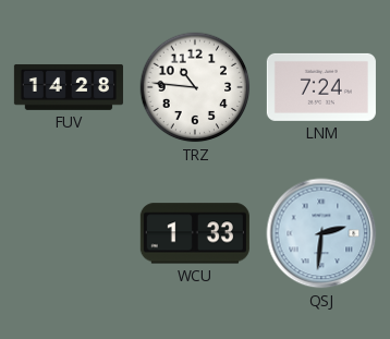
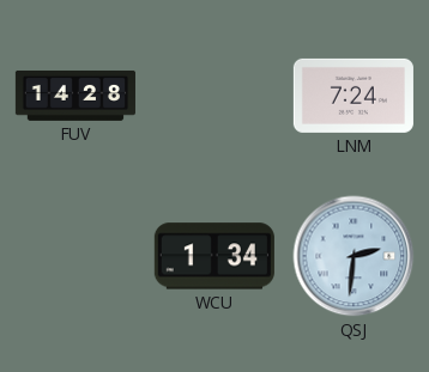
TRZ: 10:46 -> none (195, 87)
WCU: 1:33 -> 1:34 (214, 256)
